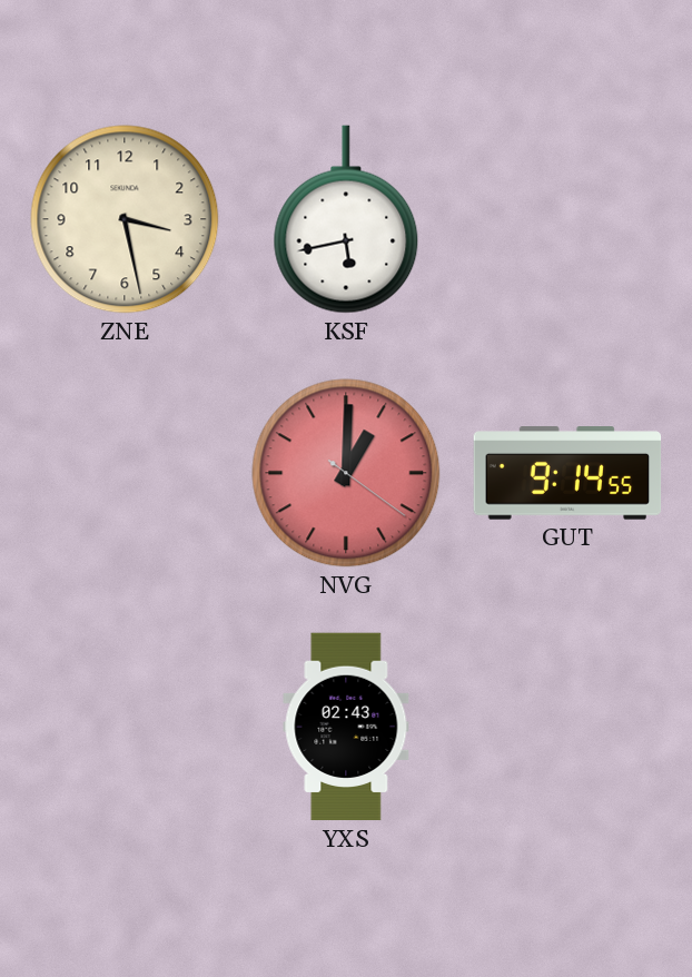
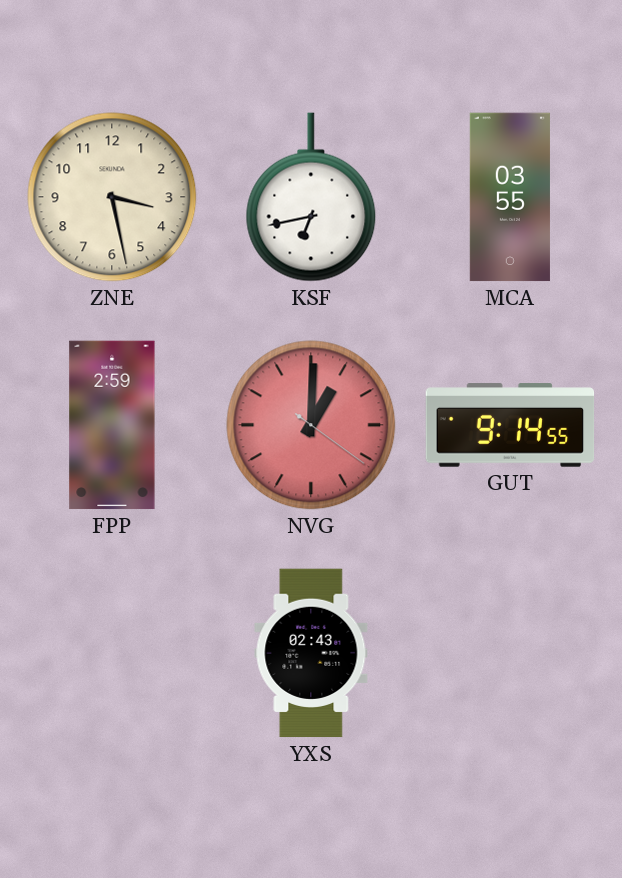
KSF: 5:43 -> 6:43 (311, 197)
MCA: none -> 03:55 (510, 197)
FPP: none -> 2:59 (112, 425)
